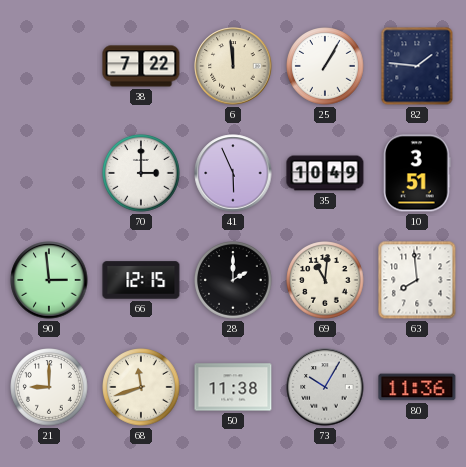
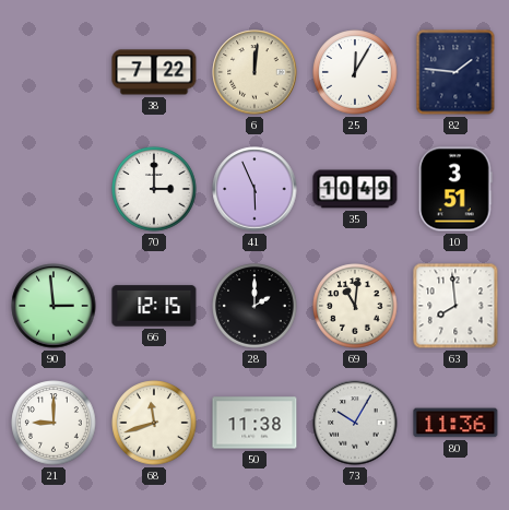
6: 11:59 -> 12:01 (254, 72)
25: 1:05 -> 12:05 (355, 72)
